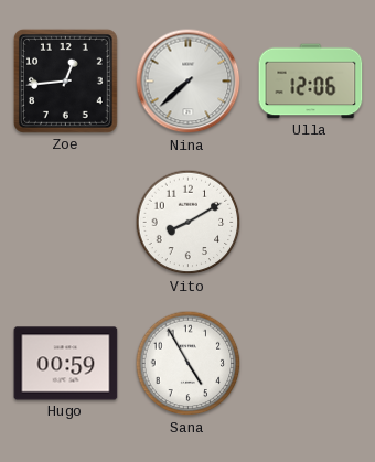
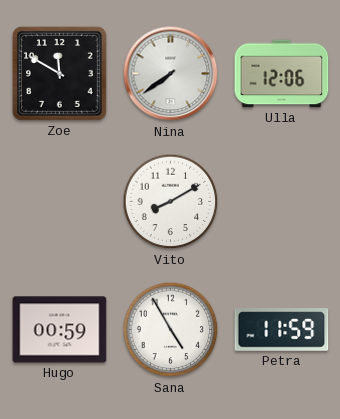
Zoe: 12:44 -> 11:50 (59, 73)
Nina: 7:38 -> 7:39 (171, 74)
Petra: none -> 11:59 (282, 330)
